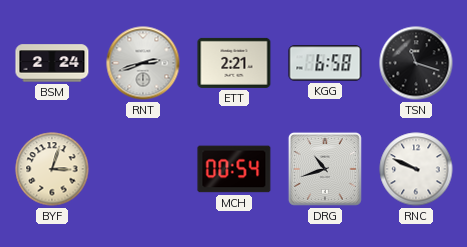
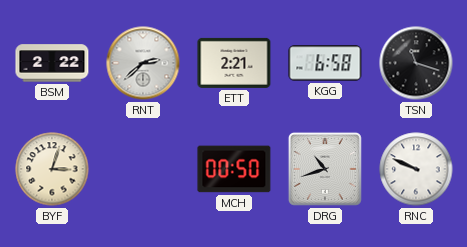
BSM: 2:24 -> 2:22 (52, 63)
RNT: 2:42 -> 2:38 (143, 63)
MCH: 00:54 -> 00:50 (234, 169)
